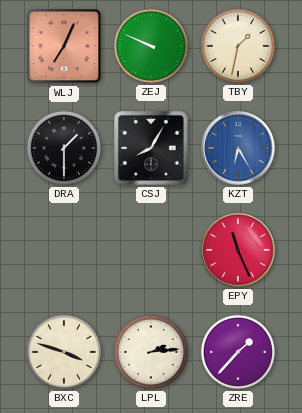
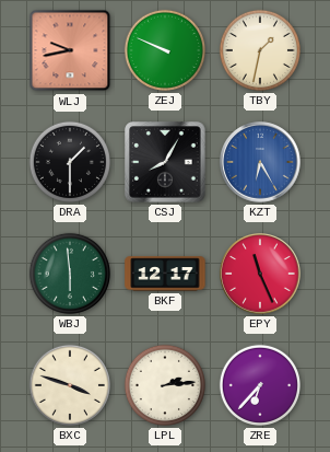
WLJ: 7:04 -> 9:43 (70, 50)
WBJ: none -> 5:59 (70, 274)
BKF: none -> 12:17 (165, 274)
ZRE: 1:37 -> 6:37 (260, 385)
